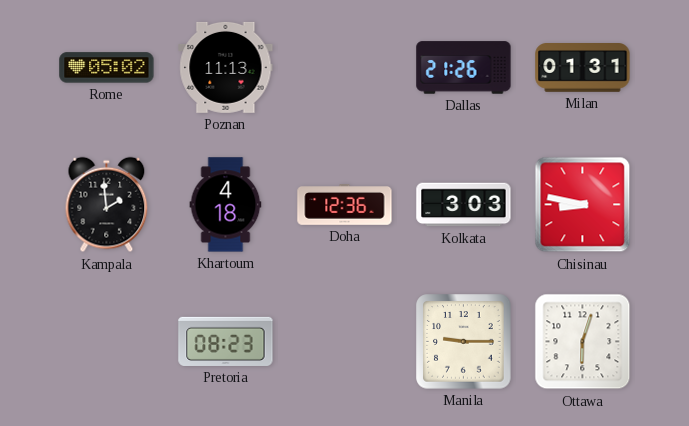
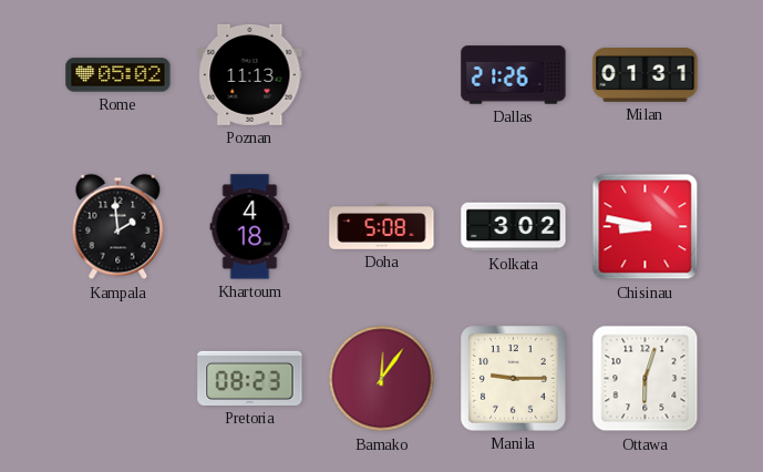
Doha: 12:36 -> 5:08 (382, 227)
Kolkata: 3:03 -> 3:02 (514, 227)
Bamako: none -> 12:06 (382, 379)
